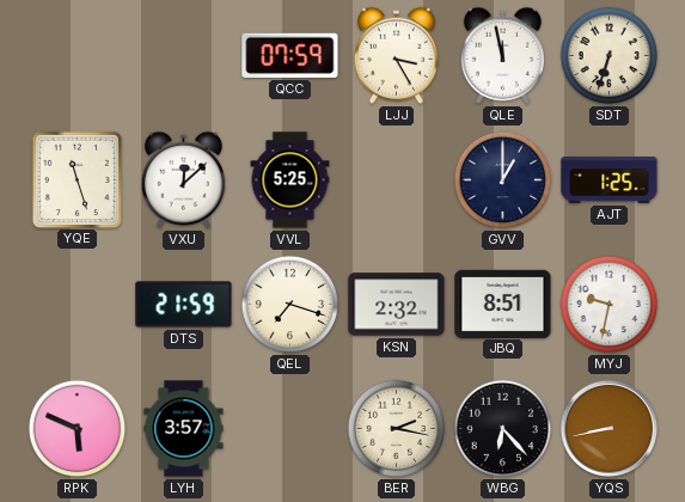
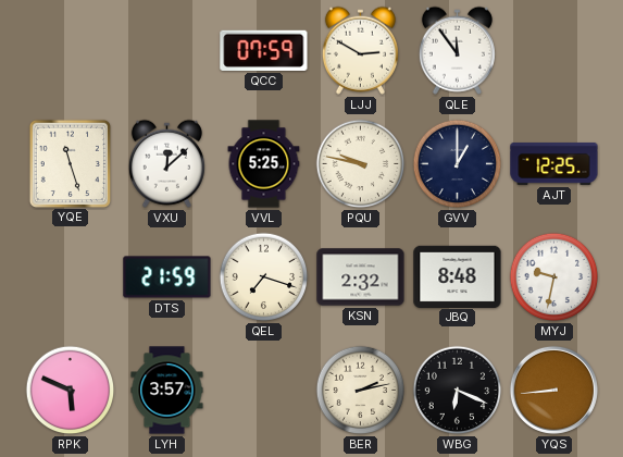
LJJ: 3:25 -> 2:50 (360, 50)
QLE: 11:58 -> 11:54 (457, 50)
SDT: 6:33 -> none (610, 56)
PQU: none -> 9:47 (361, 164)
AJT: 1:25 -> 12:25 (555, 163)
JBQ: 8:51 -> 8:48 (458, 276)
BER: 2:17 -> 2:13 (361, 391)
WBG: 6:23 -> 6:19 (458, 391)
YQS: 8:43 -> 8:44 (553, 390)
